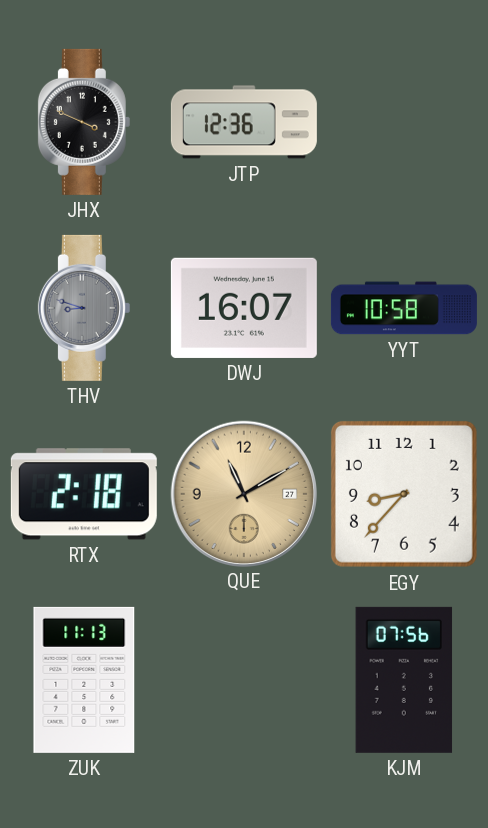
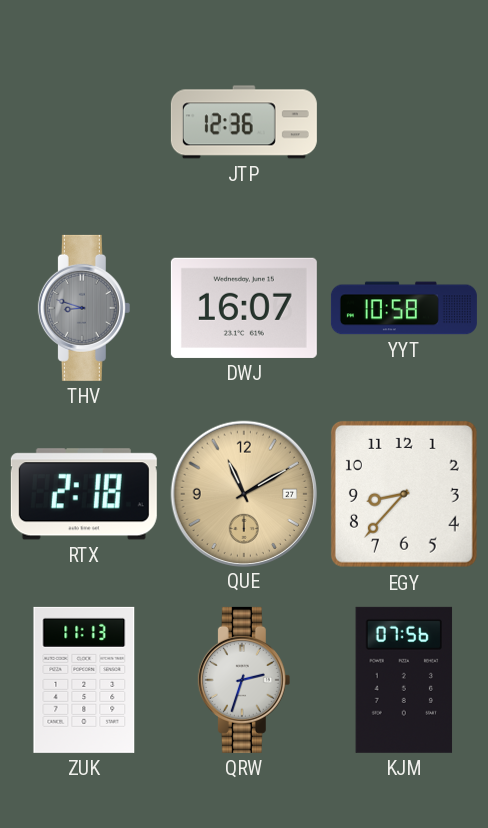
JHX: 3:49 -> none (84, 122)
QRW: none -> 2:33 (244, 680)
